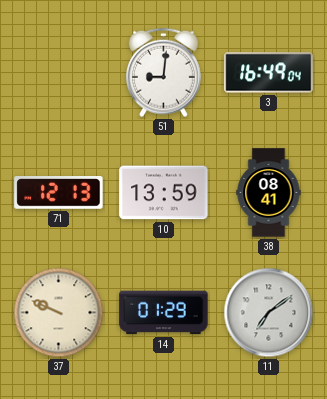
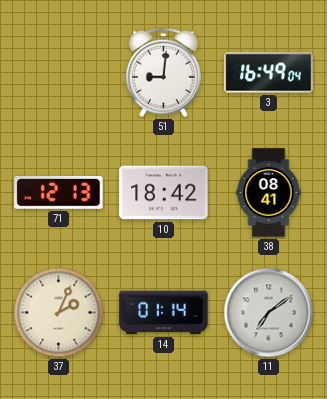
10: 13:59 -> 18:42 (164, 193)
37: 9:49 -> 2:04 (59, 313)
14: 01:29 -> 01:14 (164, 313)
